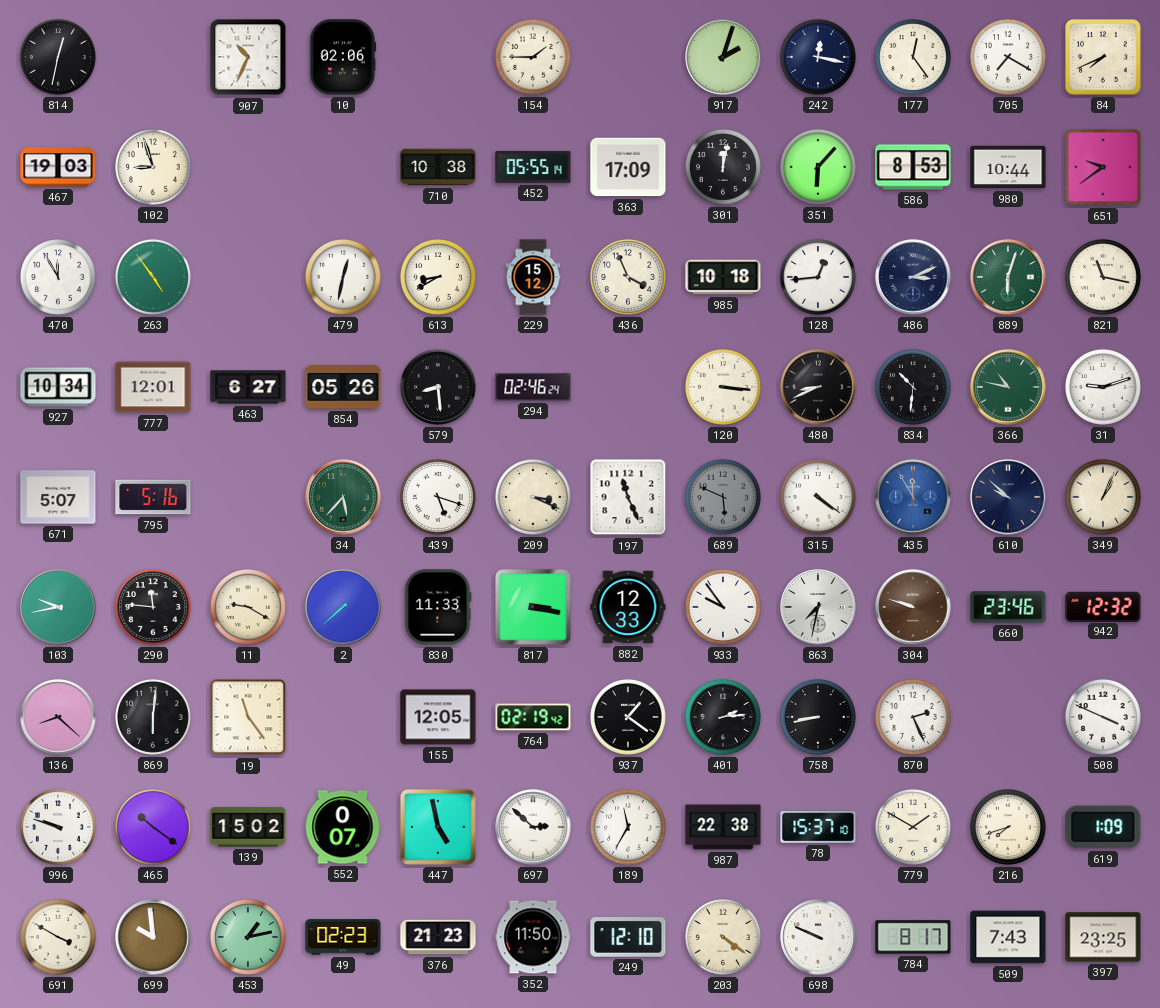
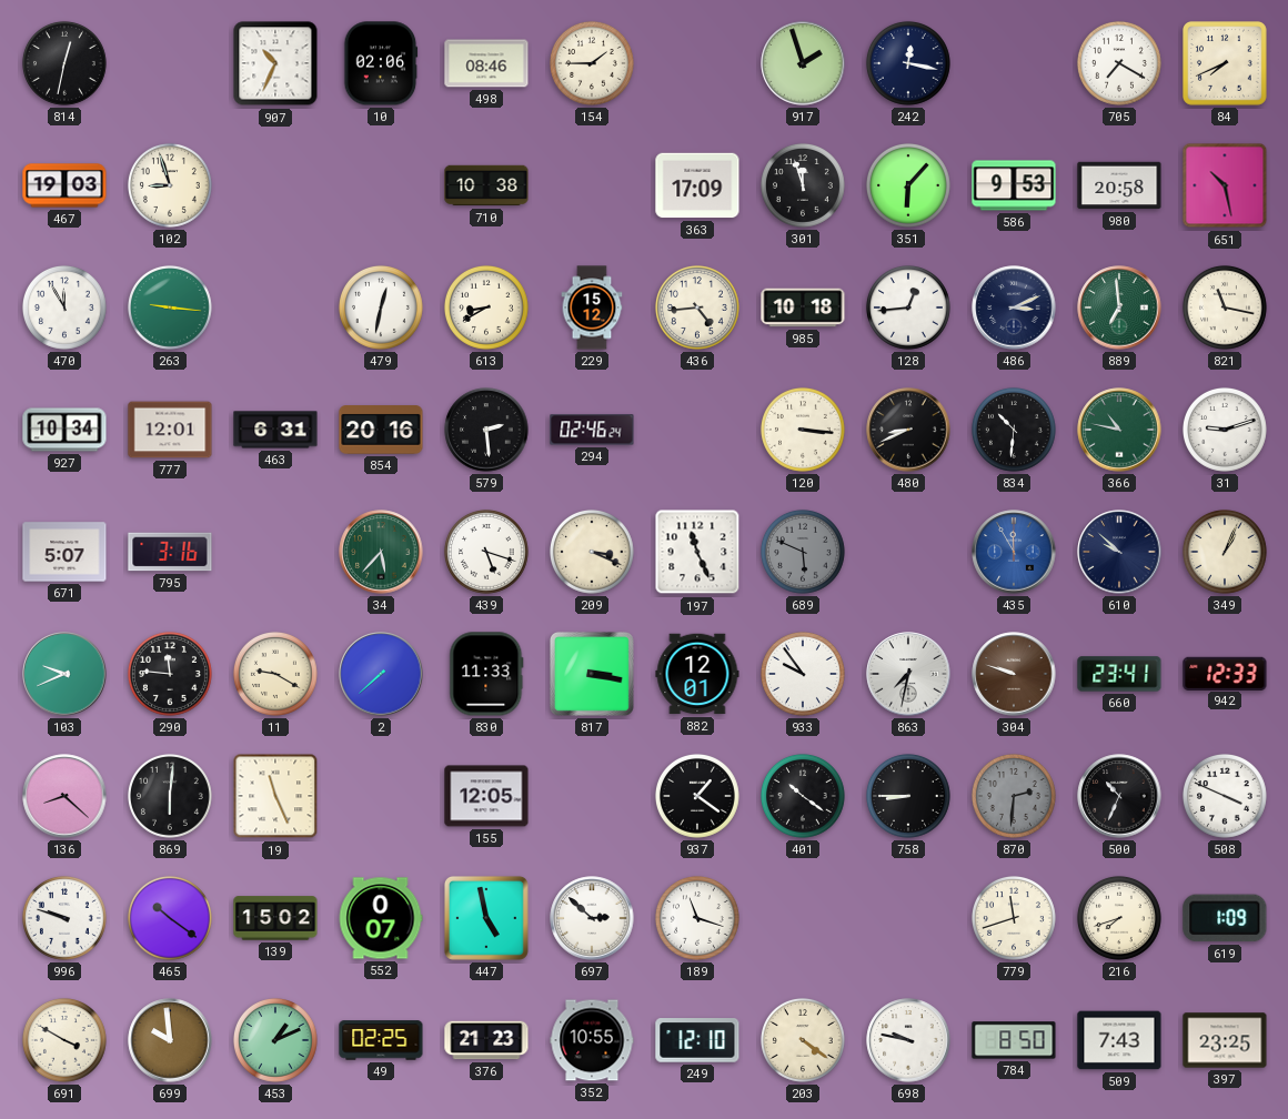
498: none -> 08:46 (486, 63)
917: 2:03 -> 1:57 (803, 63)
177: 12:24 -> none (913, 57)
452: 05:55 -> none (533, 167)
301: 12:02 -> 11:57 (803, 185)
586: 8:53 -> 9:53 (1014, 185)
980: 10:44 -> 20:58 (1119, 185)
651: 9:39 -> 10:28 (1225, 185)
263: 4:54 -> 9:16 (170, 308)
436: 3:56 -> 4:44 (697, 308)
889: 6:03 -> 6:59 (1119, 308)
463: 6:27 -> 6:31 (275, 430)
854: 05:26 -> 20:16 (381, 430)
579: 8:29 -> 2:29 (486, 430)
795: 5:16 -> 3:16 (170, 552)
315: 4:21 -> none (818, 497)
103: 9:43 -> 9:41 (64, 674)
882: 12:33 -> 12:01 (697, 674)
660: 23:46 -> 23:41 (1119, 674)
942: 12:32 -> 12:33 (1225, 673)
19: 11:24 -> 11:26 (275, 796)
764: 02:19 -> none (533, 717)
401: 2:14 -> 10:21 (803, 796)
758: 8:43 -> 8:45 (908, 796)
870: 2:26 -> 2:31 (1014, 796)
870 dial: white -> grey (1014, 796)
500: none -> 10:34 (1119, 796)
189: 11:35 -> 11:18 (697, 918)
987: 22:38 -> none (723, 827)
78: 15:37 -> none (818, 828)
779: 1:50 -> 11:42 (1014, 918)
453: 1:13 -> 1:11 (275, 1040)
49: 02:23 -> 02:25 (381, 1040)
352: 11:50 -> 10:55 (592, 1040)
698: 9:49 -> 9:47 (908, 1040)
784: 8:17 -> 8:50 (1014, 1040)
